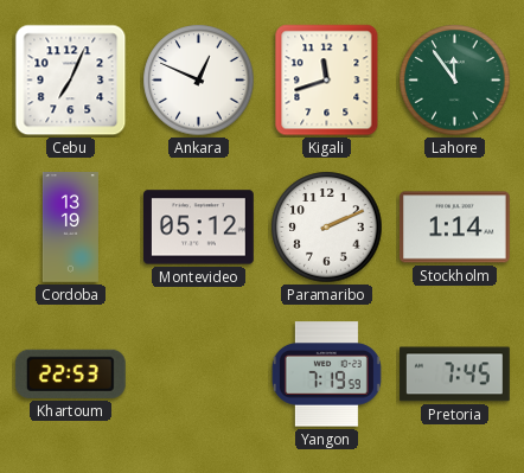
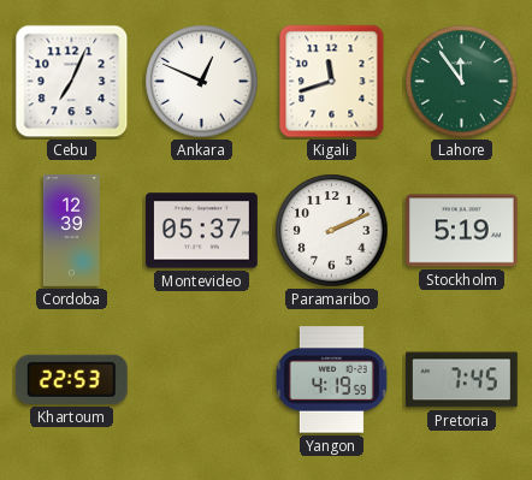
Cordoba: 13:19 -> 12:39 (71, 231)
Montevideo: 05:12 -> 05:37 (202, 231)
Stockholm: 1:14 -> 5:19 (461, 231)
Yangon: 7:19 -> 4:19 (331, 380)
